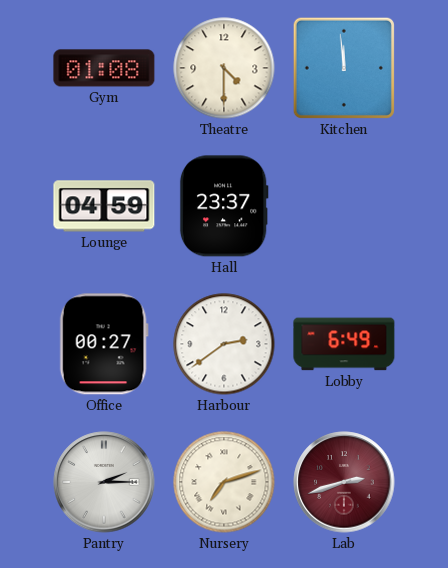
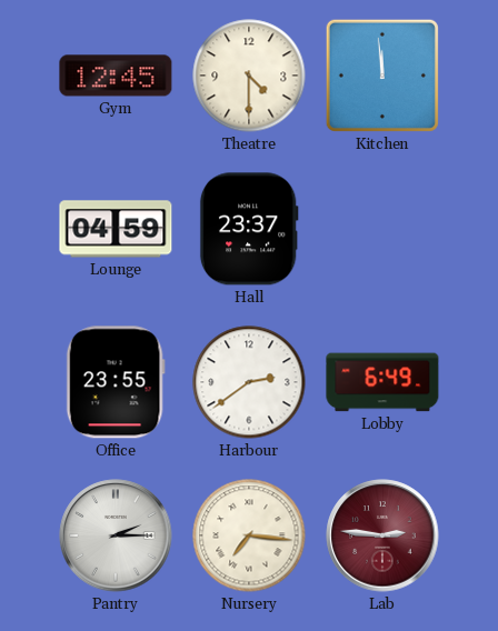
Gym: 01:08 -> 12:45 (116, 76)
Office: 00:27 -> 23:55 (116, 382)
Nursery: 7:12 -> 7:16 (249, 535)
Lab: 2:42 -> 2:46 (382, 535)
